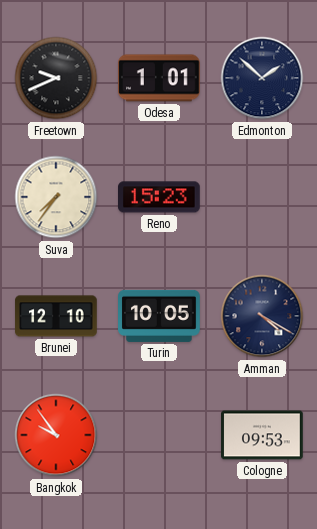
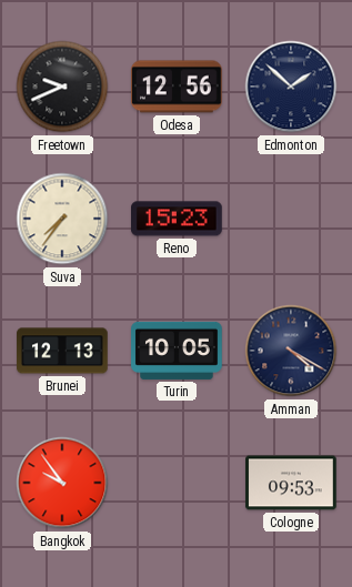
Odesa: 1:01 -> 12:56 (178, 87)
Brunei: 12:10 -> 12:13 (62, 351)
